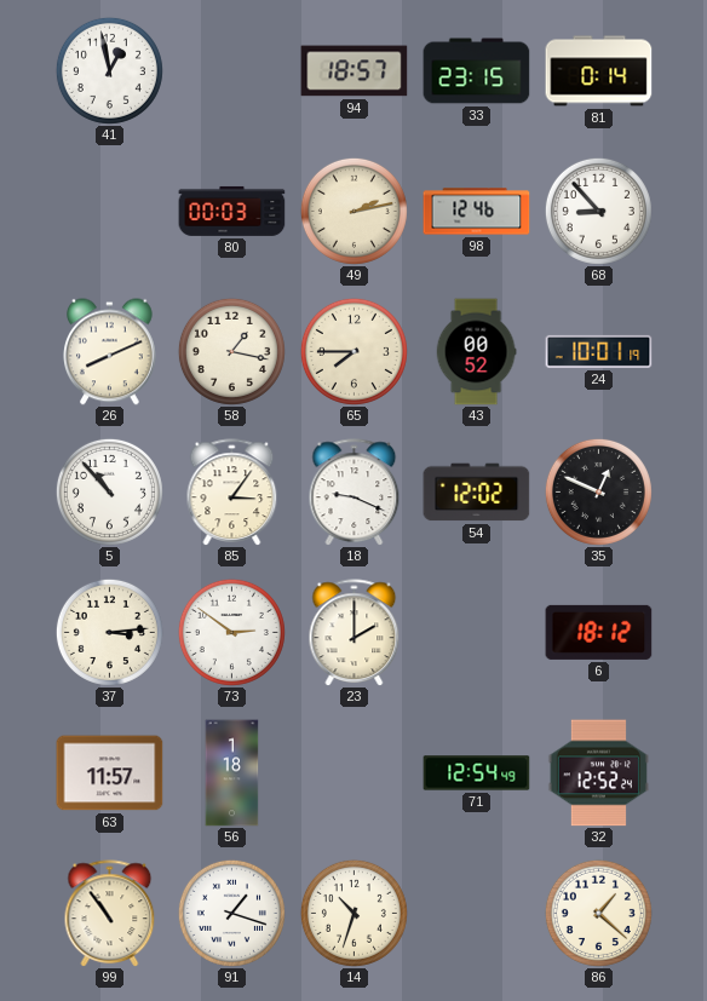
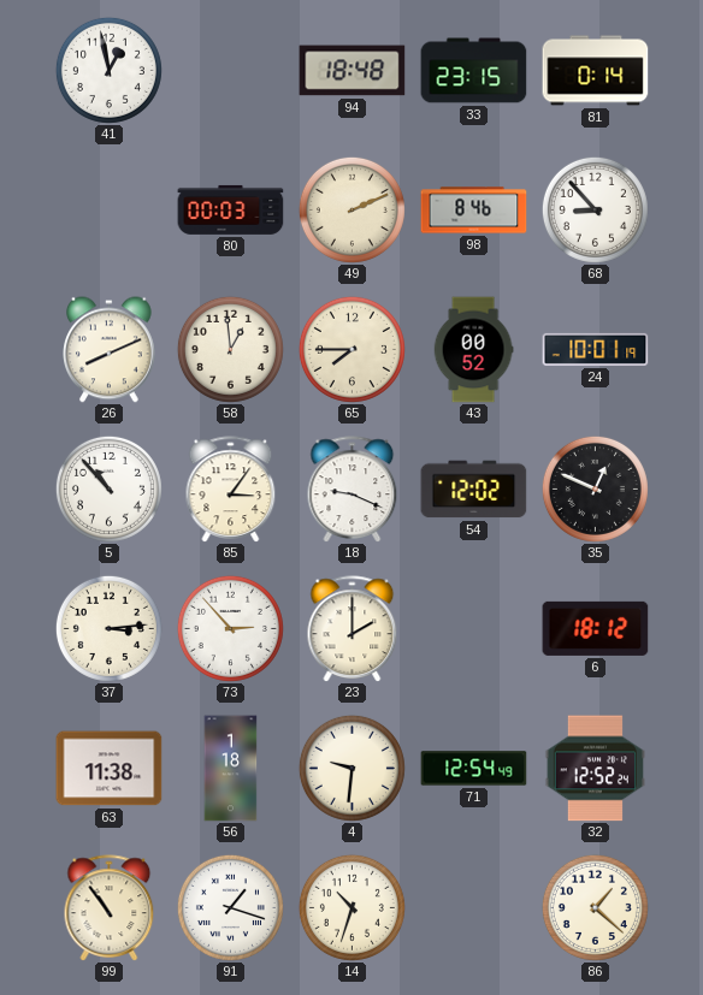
94: 18:57 -> 18:48 (353, 71)
49: 2:13 -> 2:11 (351, 209)
98: 12:46 -> 8:46 (474, 211)
58: 1:17 -> 12:59 (230, 349)
73: 2:51 -> 2:53 (230, 628)
63: 11:57 -> 11:38 (110, 769)
4: none -> 9:31 (351, 768)
